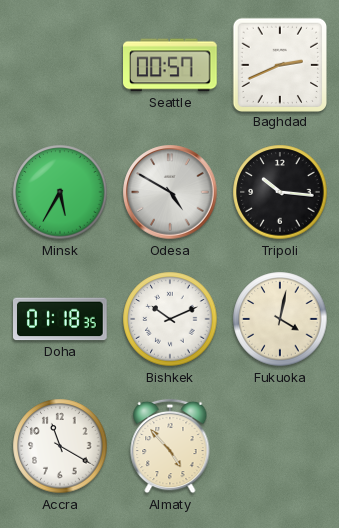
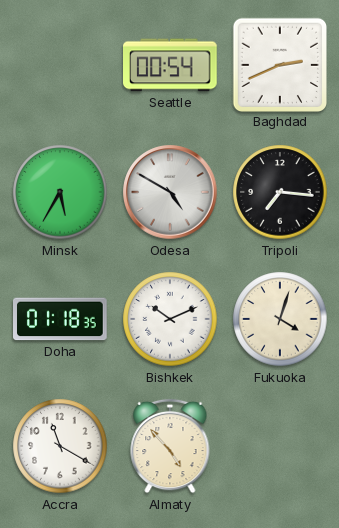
Seattle: 00:57 -> 00:54 (170, 65)
Tripoli: 10:16 -> 7:16 (280, 192)
Fukuoka: 4:02 -> 4:03 (280, 319)
